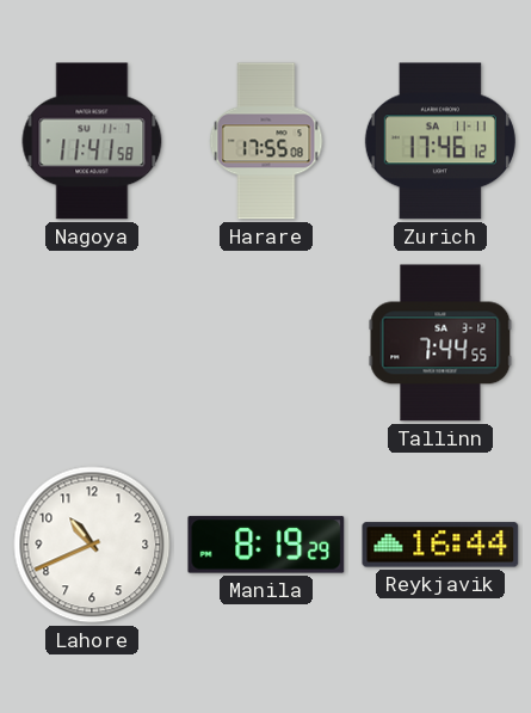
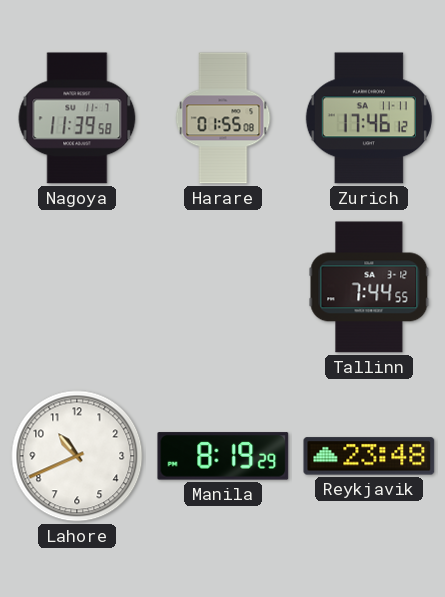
Nagoya: 11:41 -> 11:39 (77, 118)
Harare: 17:55 -> 01:55 (223, 118)
Reykjavik: 16:44 -> 23:48 (369, 456)
